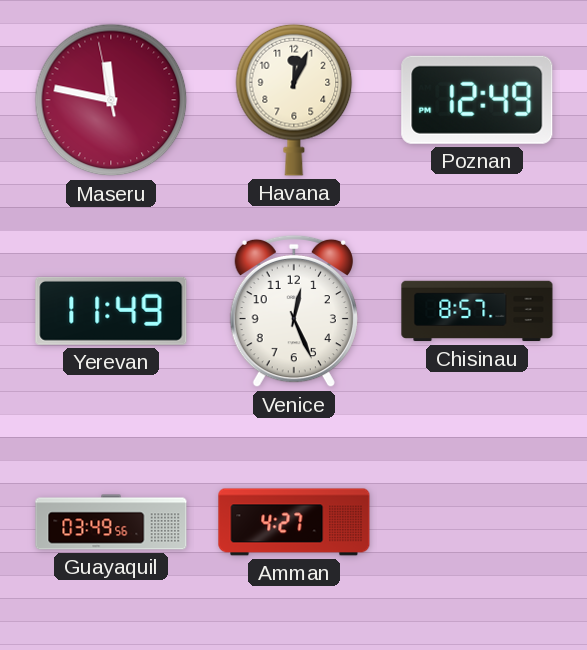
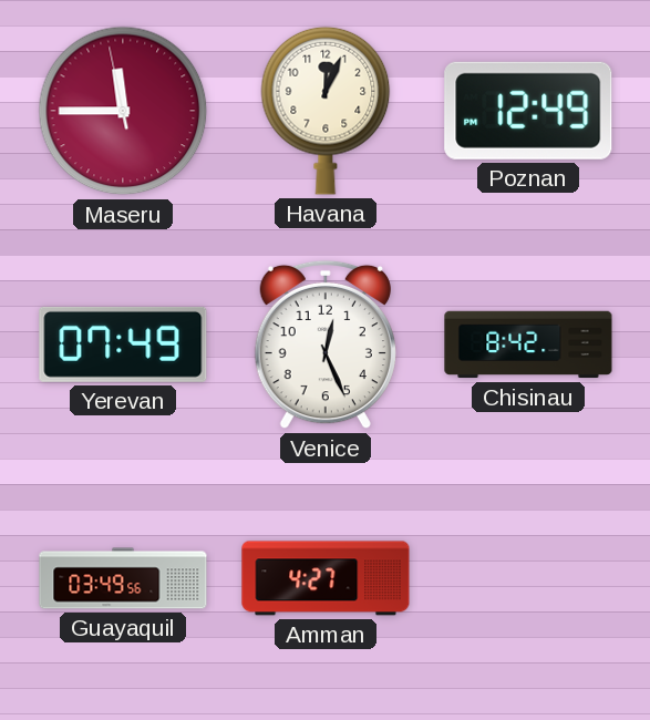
Maseru: 11:46 -> 11:44 (123, 111)
Yerevan: 11:49 -> 07:49 (123, 344)
Chisinau: 8:57 -> 8:42 (528, 344)
